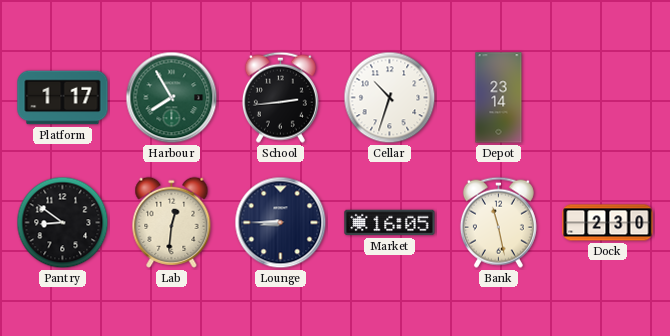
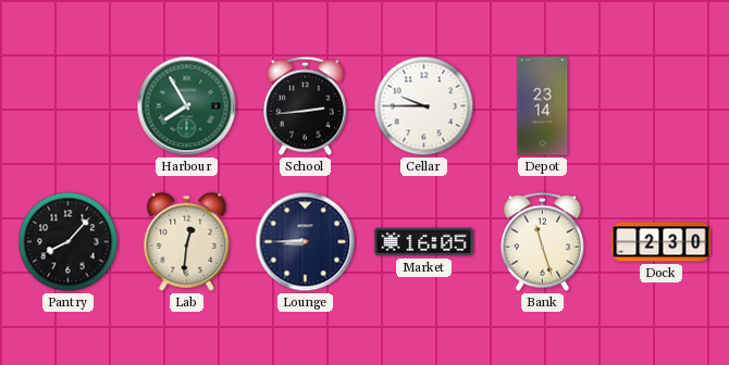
Platform: 1:17 -> none (63, 98)
Cellar: 10:33 -> 9:45 (424, 106)
Pantry: 8:51 -> 8:07 (69, 242)
Bank: 11:28 -> 11:27 (542, 241)
